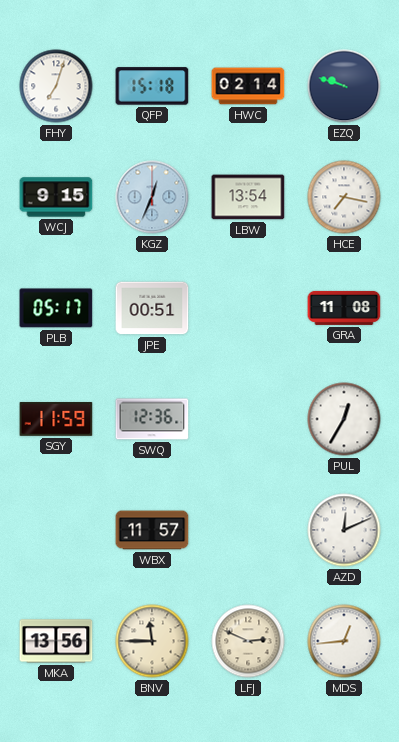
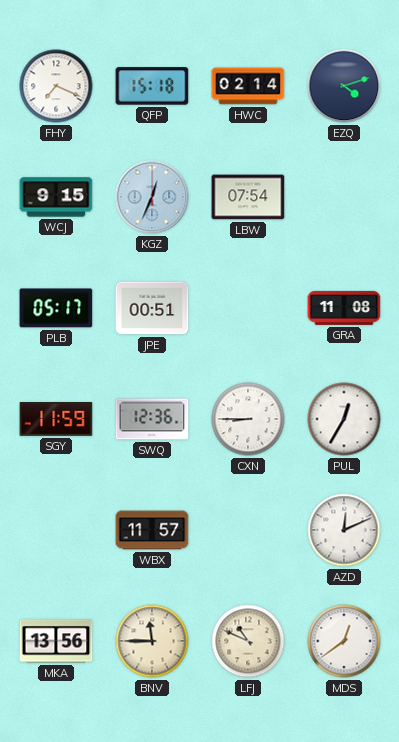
FHY: 7:03 -> 7:19 (56, 86)
EZQ: 9:48 -> 4:12 (344, 86)
LBW: 13:54 -> 07:54 (248, 197)
HCE: 7:17 -> none (344, 197)
CXN: none -> 8:45 (248, 419)
LFJ: 2:49 -> 10:49 (248, 641)
MDS: 12:44 -> 12:39 (344, 641)
